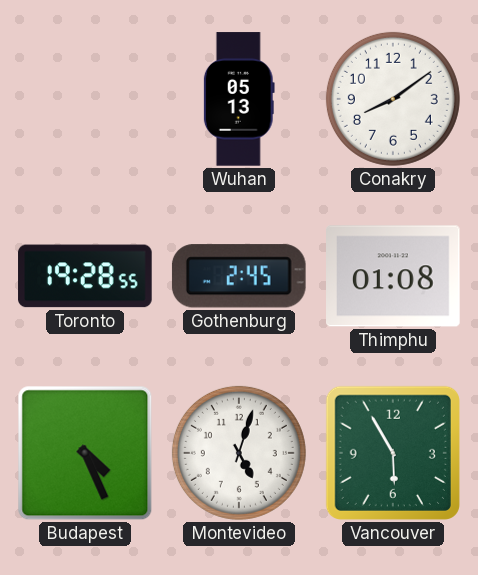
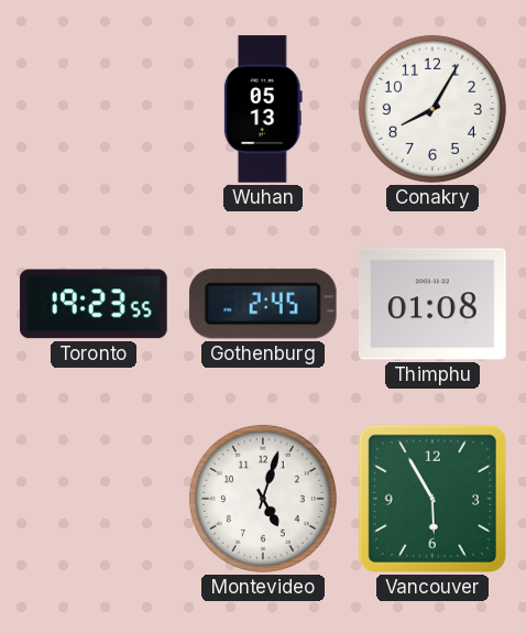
Conakry: 8:09 -> 8:05 (432, 109)
Toronto: 19:28 -> 19:23 (94, 304)
Budapest: 4:26 -> none (85, 453)
